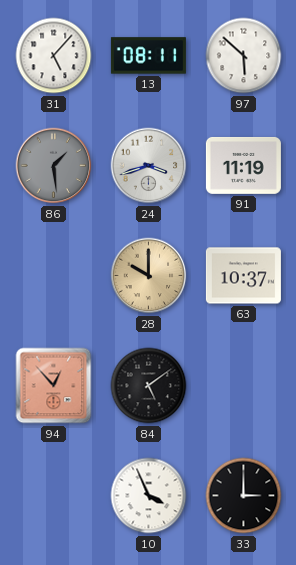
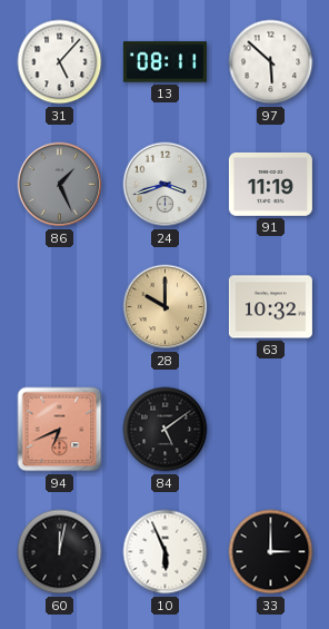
86: 1:29 -> 1:26 (60, 185)
63: 10:37 -> 10:32 (270, 307)
94: 12:53 -> 6:41 (60, 430)
60: none -> 12:02 (60, 552)
10: 3:56 -> 5:56 (166, 552)
